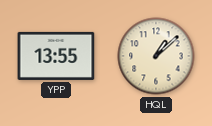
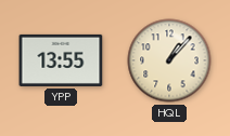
HQL: 1:08 -> 1:07 (169, 60)
